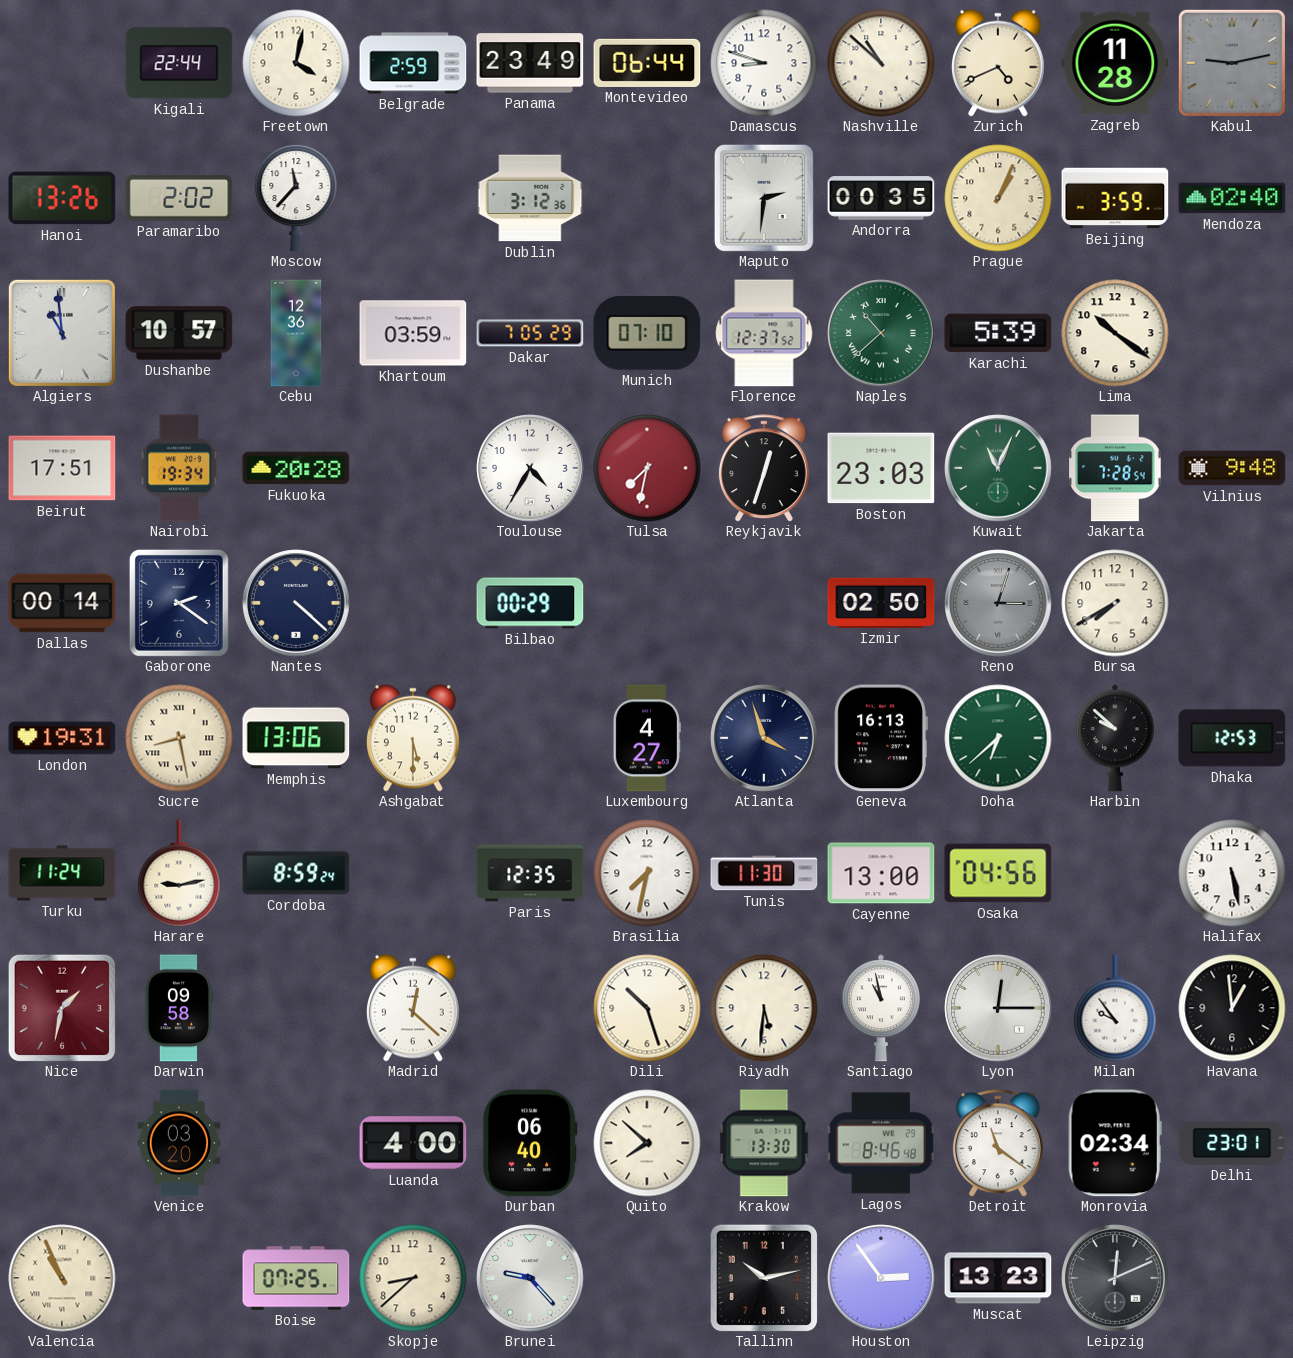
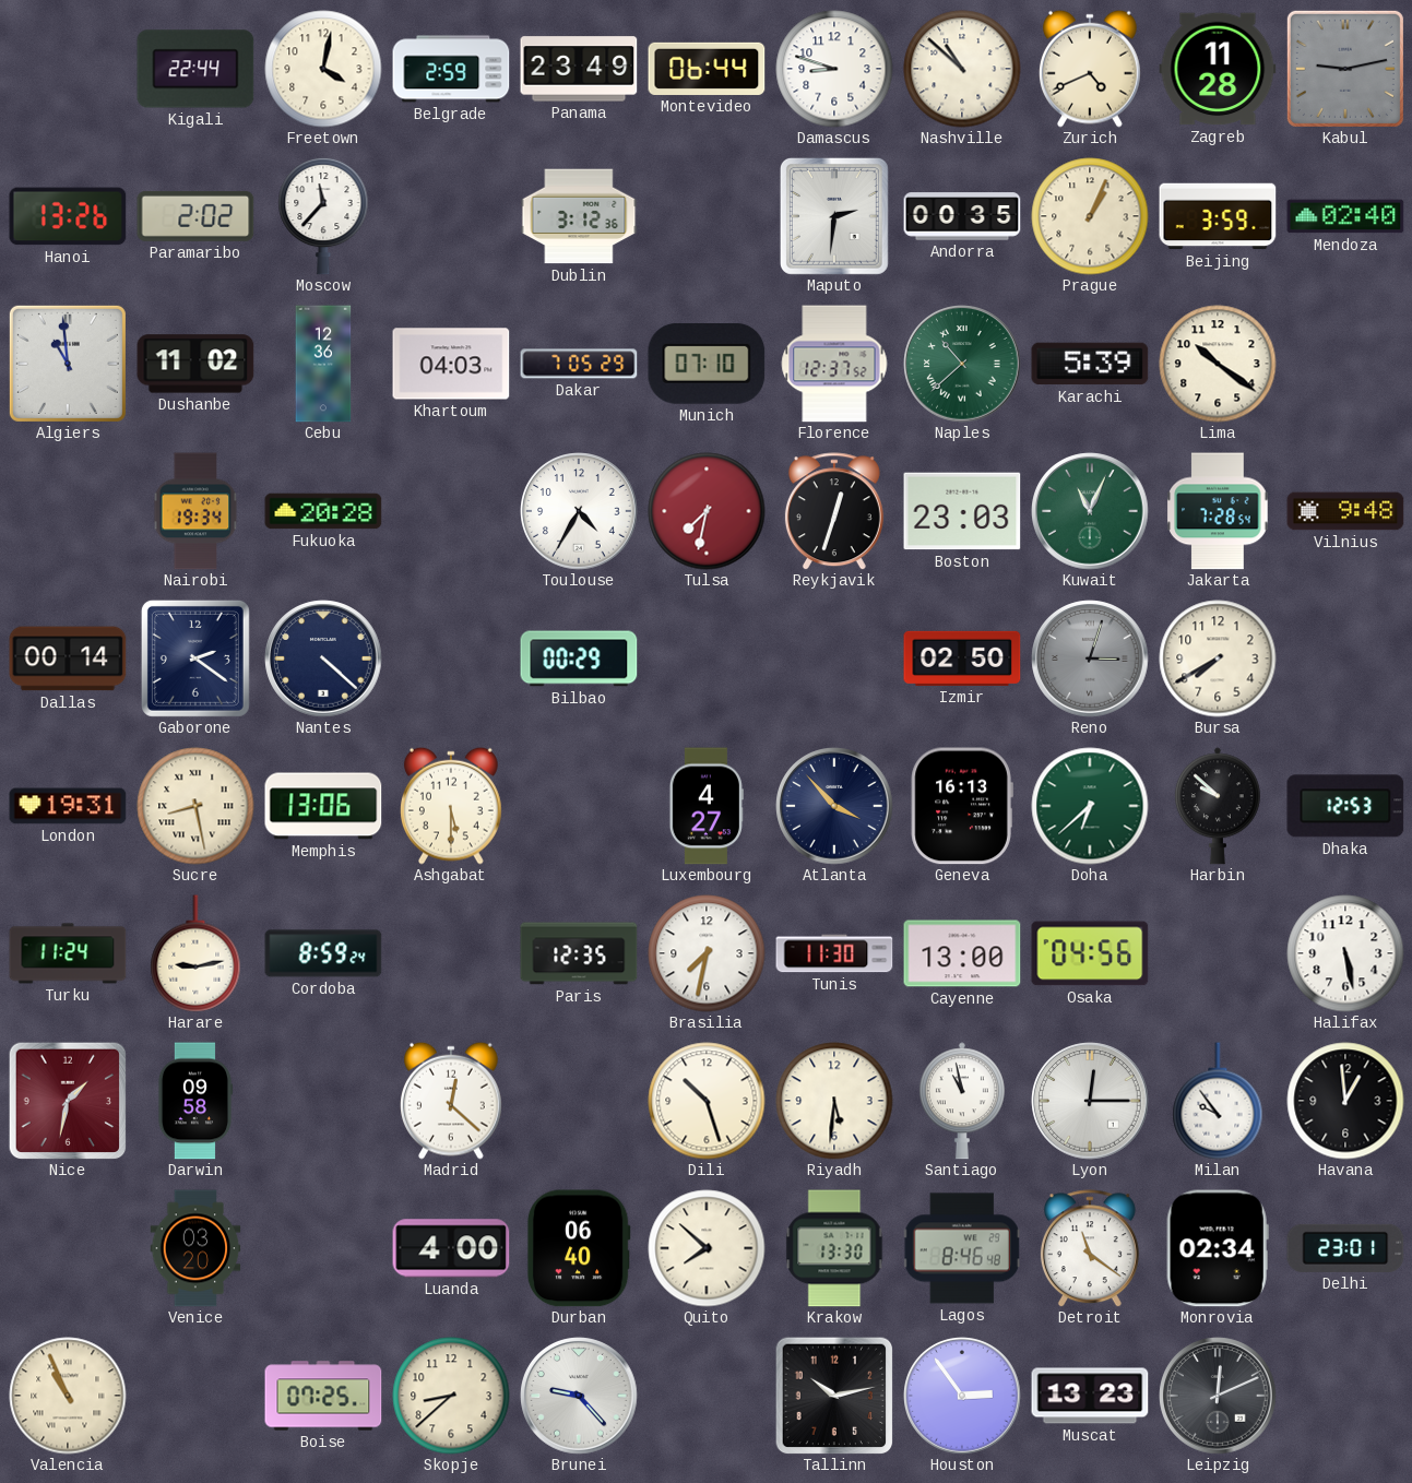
Dushanbe: 10:57 -> 11:02 (195, 364)
Khartoum: 03:59 -> 04:03 (451, 364)
Beirut: 17:51 -> none (62, 468)
Atlanta: 3:57 -> 3:53 (834, 806)
